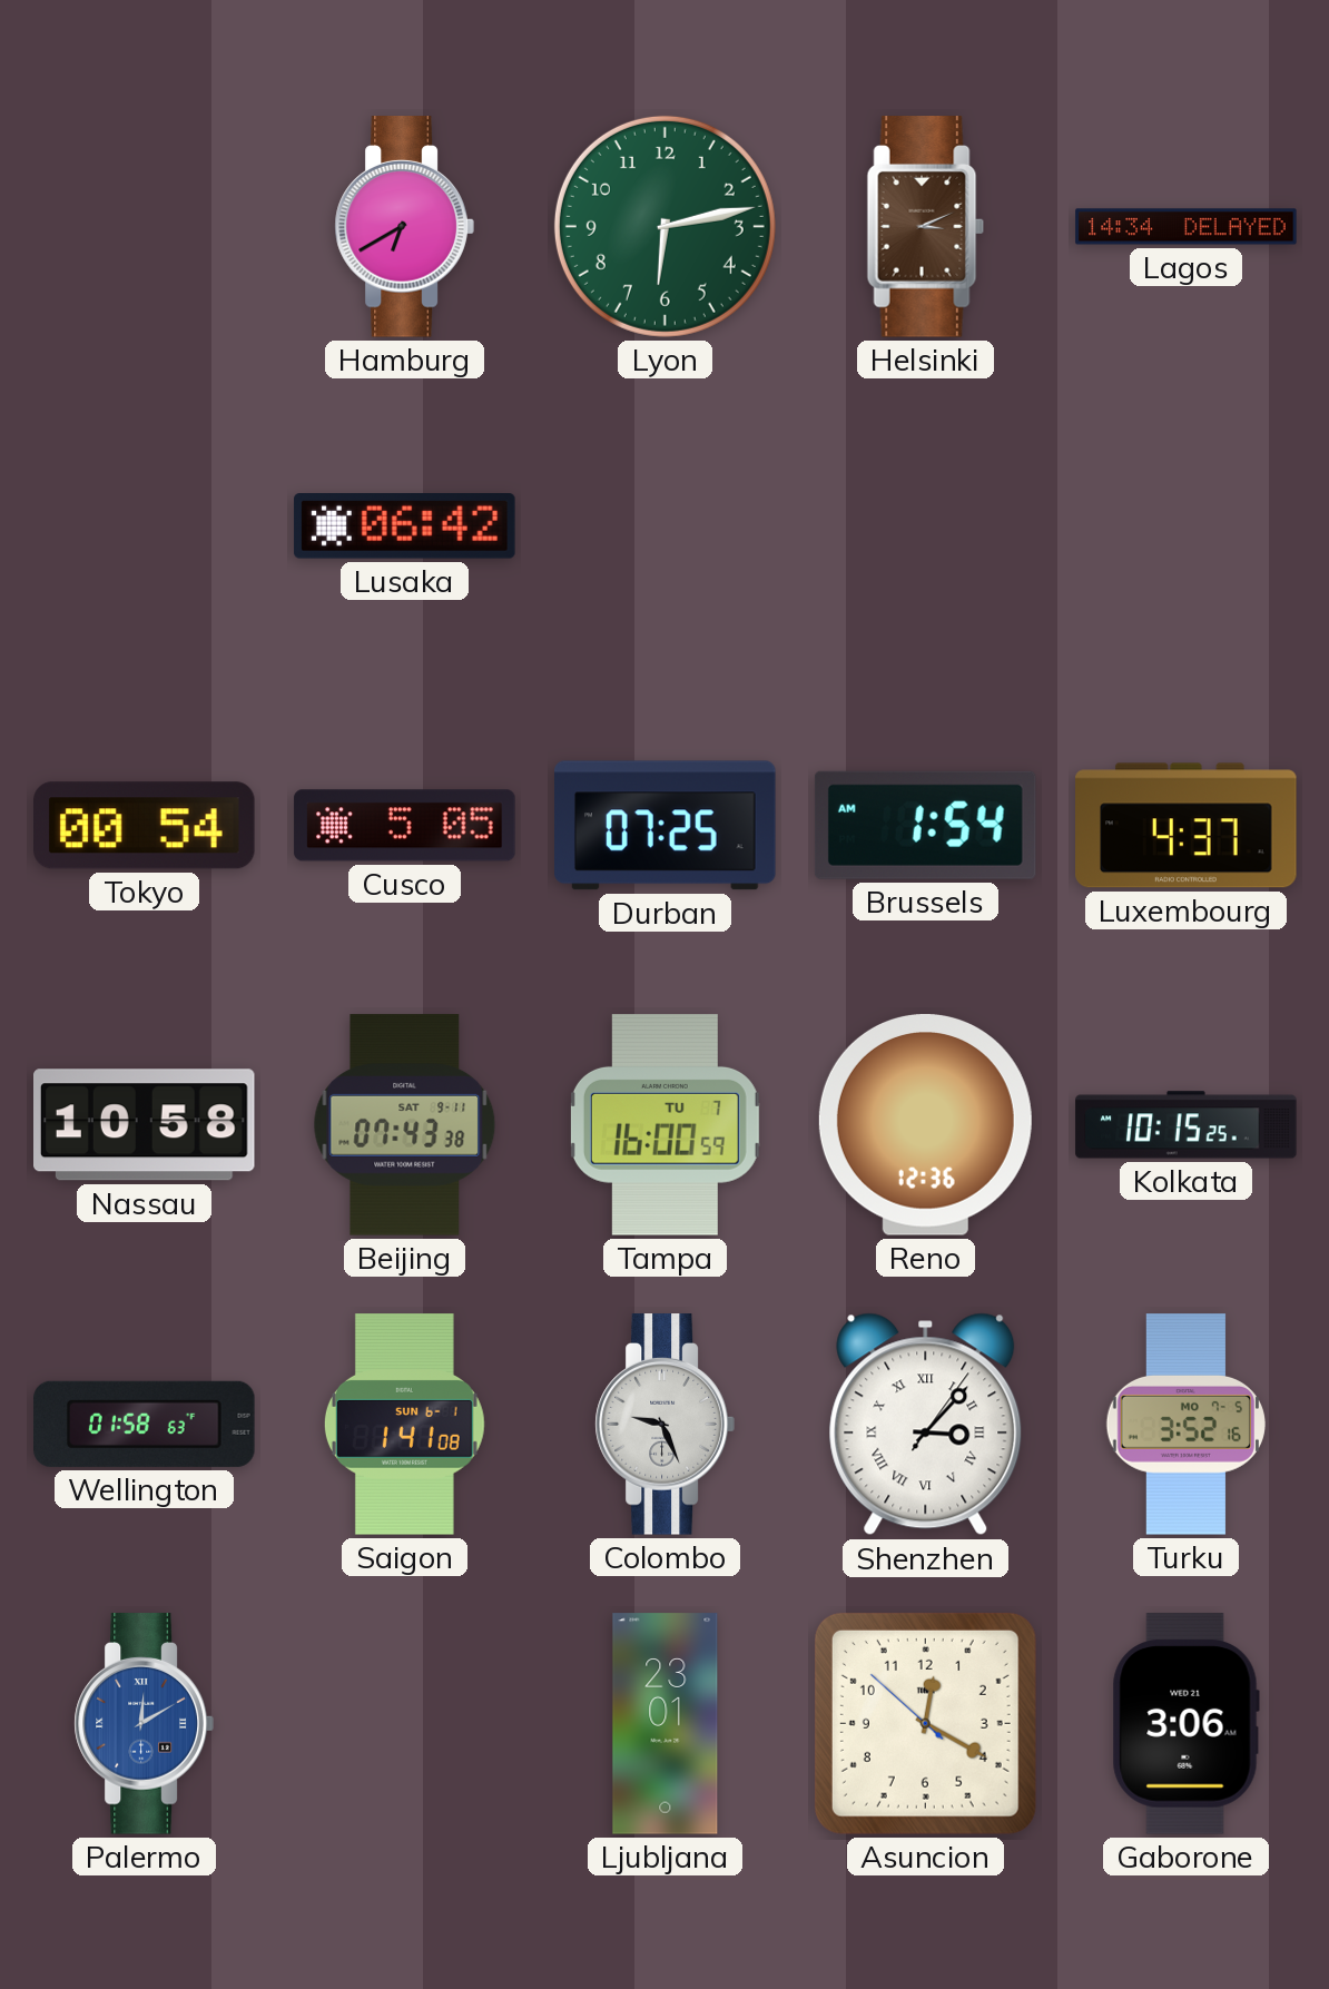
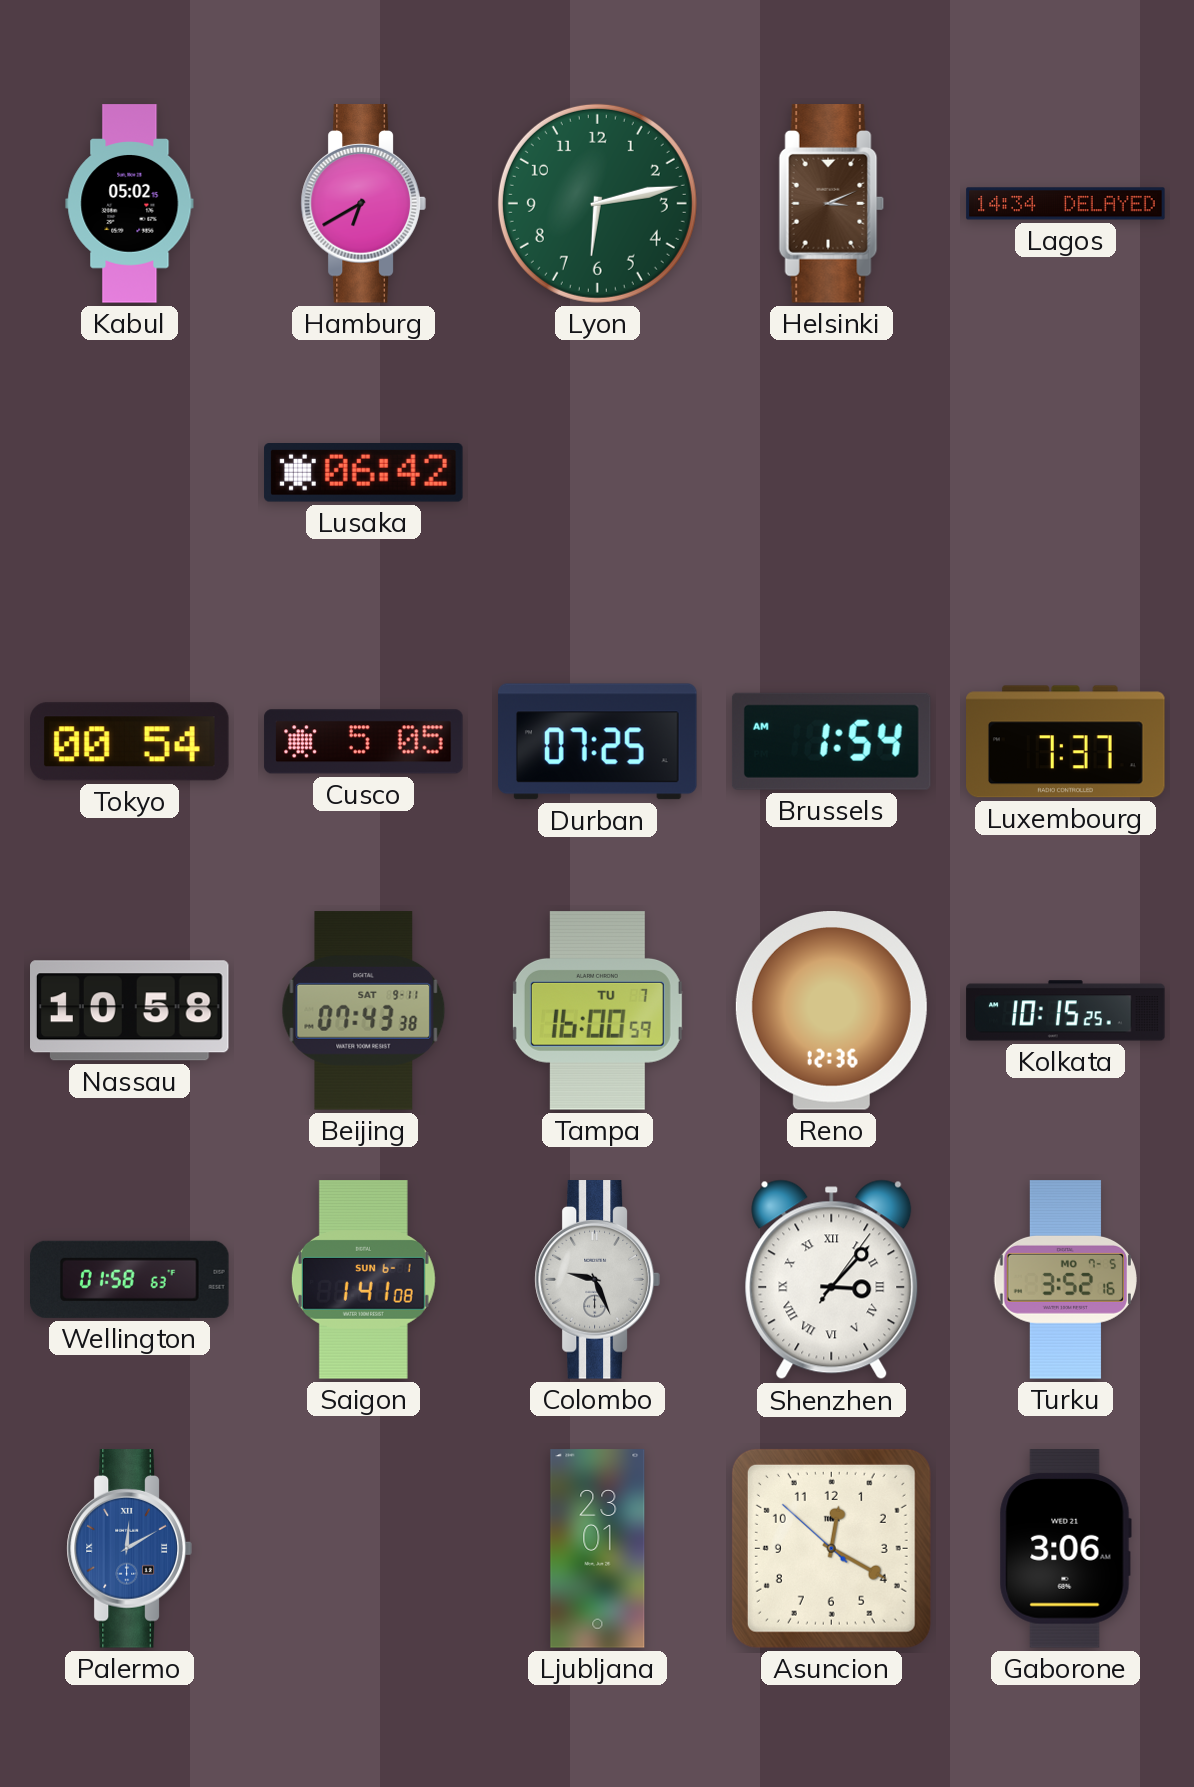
Kabul: none -> 05:02 (130, 204)
Luxembourg: 4:37 -> 7:37 (1066, 742)
